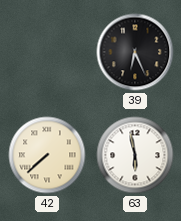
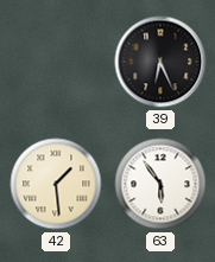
42: 7:38 -> 1:29 (56, 184)
63: 5:58 -> 5:54 (160, 184)
